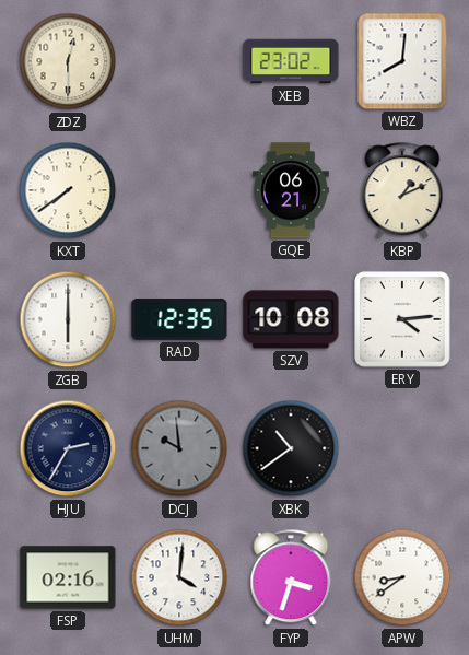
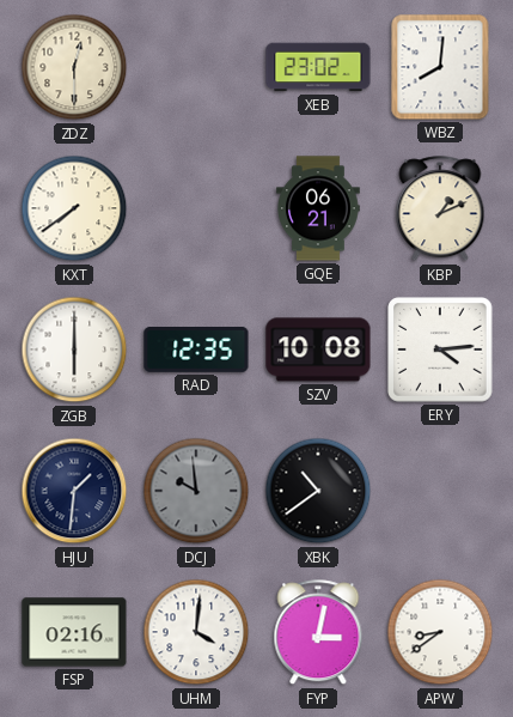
HJU: 2:35 -> 1:31 (74, 491)
FYP: 3:33 -> 3:02 (318, 633)
